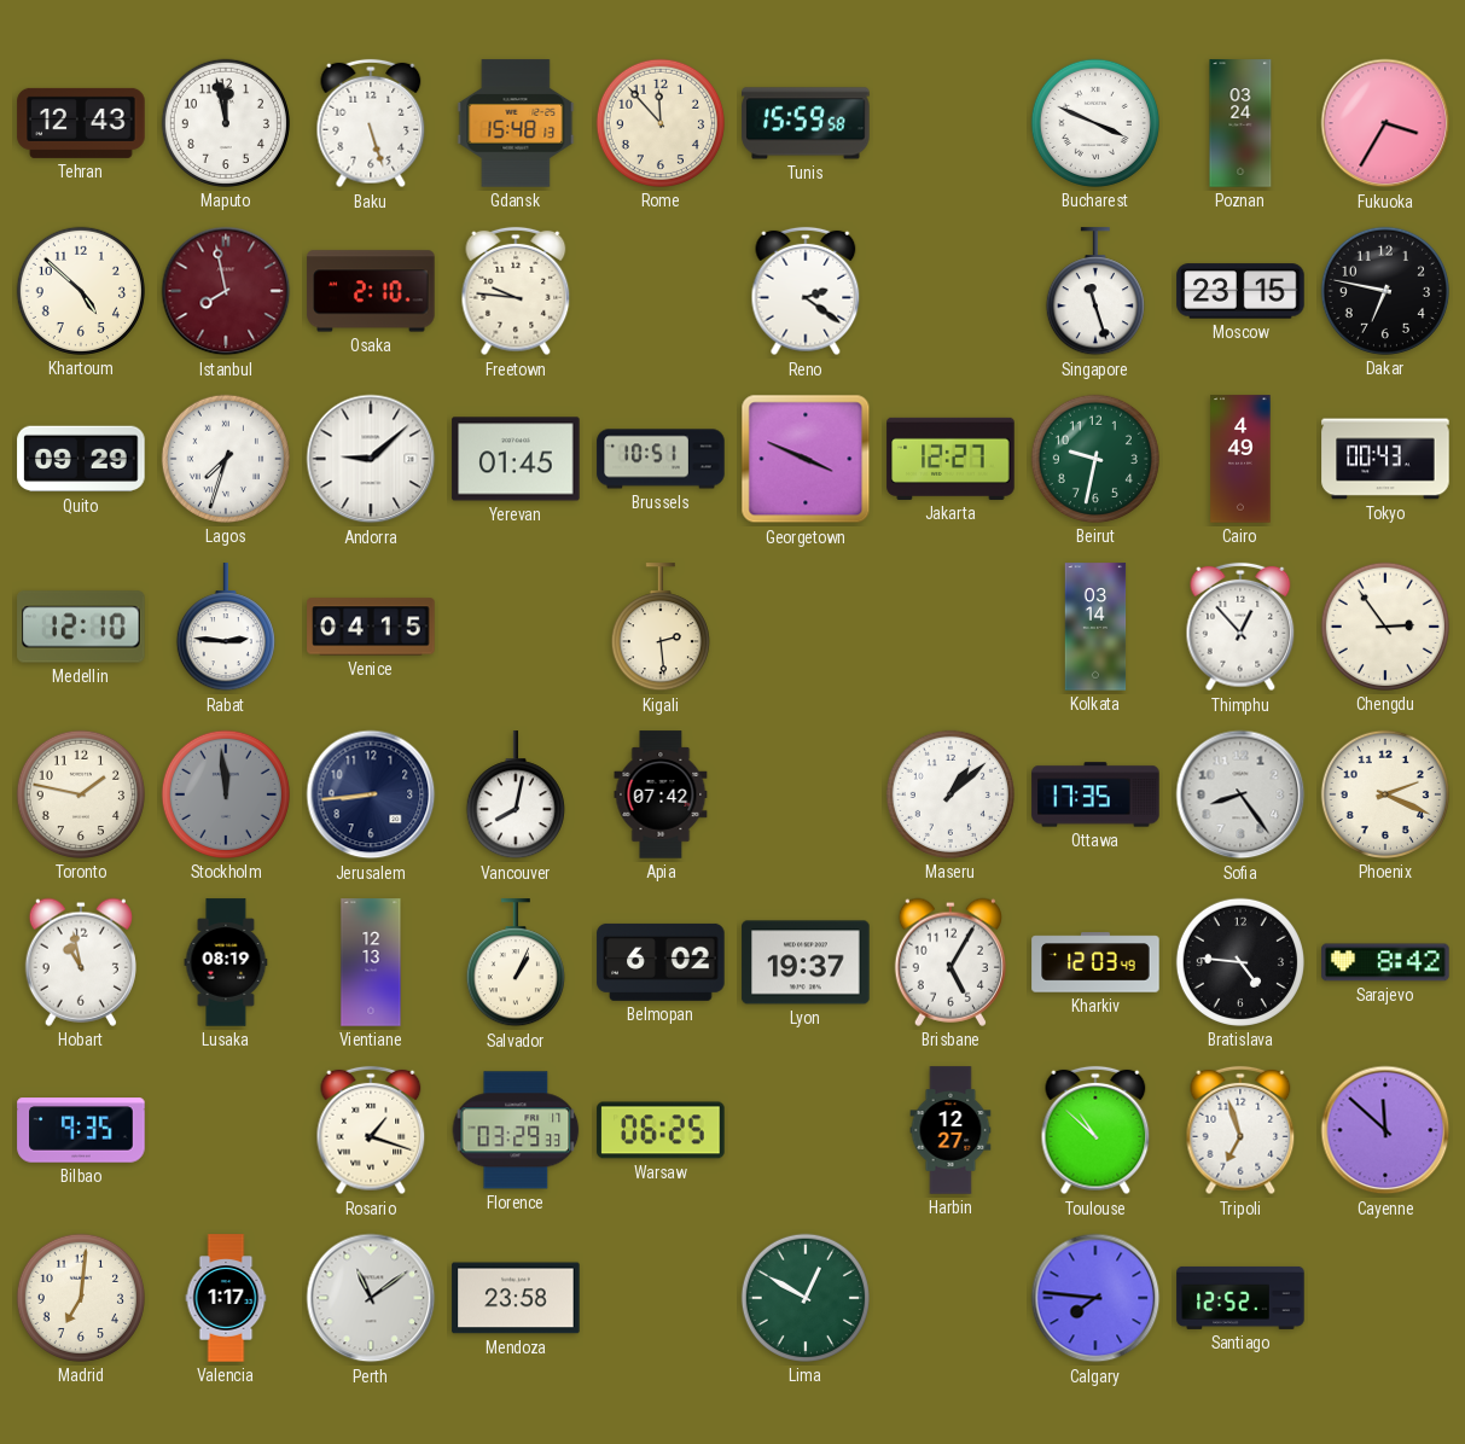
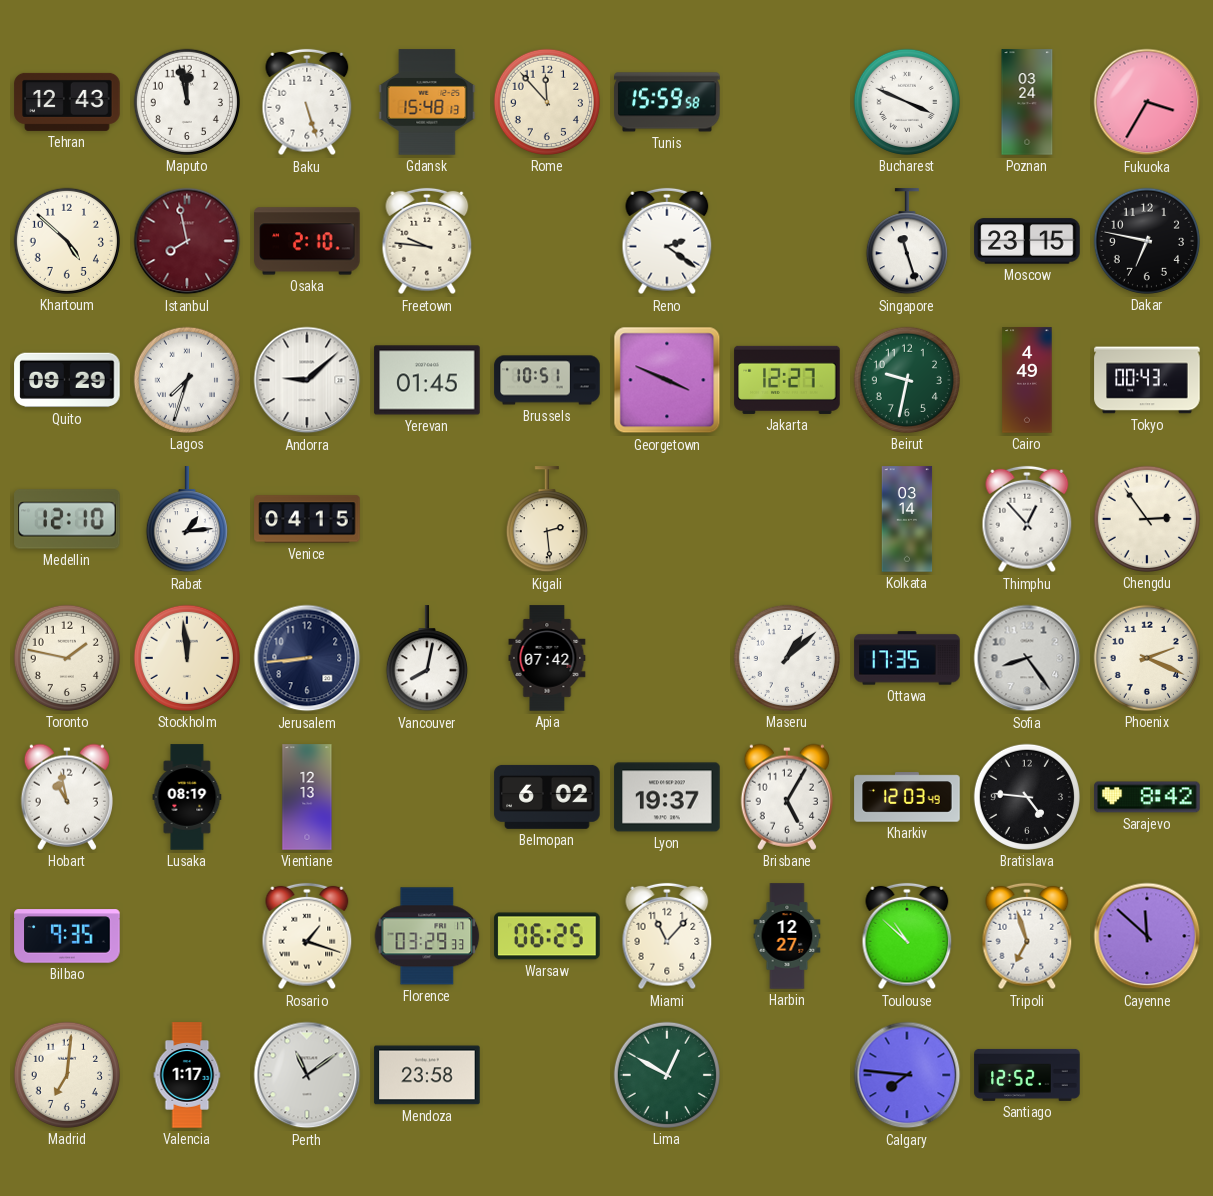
Rabat: 2:46 -> 1:14 (187, 520)
Stockholm dial: grey -> cream (187, 658)
Salvador: 1:04 -> none (516, 963)
Miami: none -> 11:07 (667, 936)
